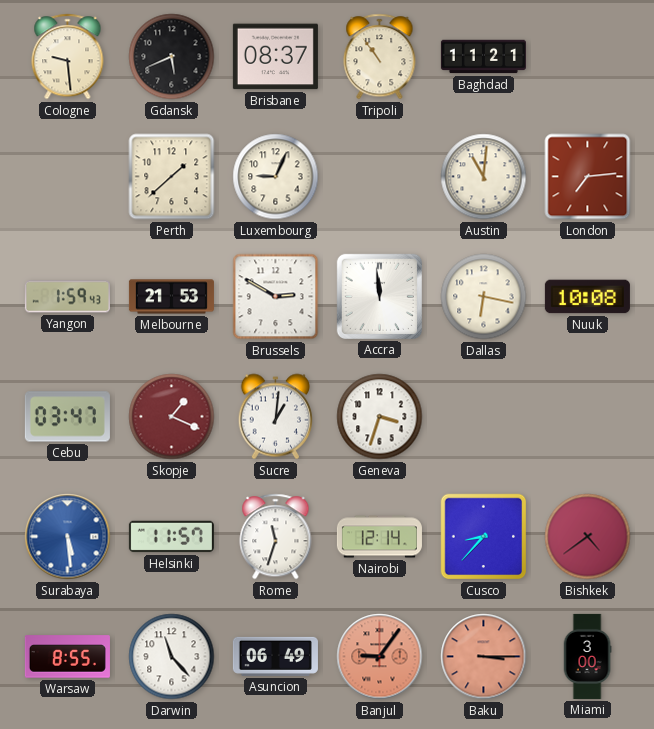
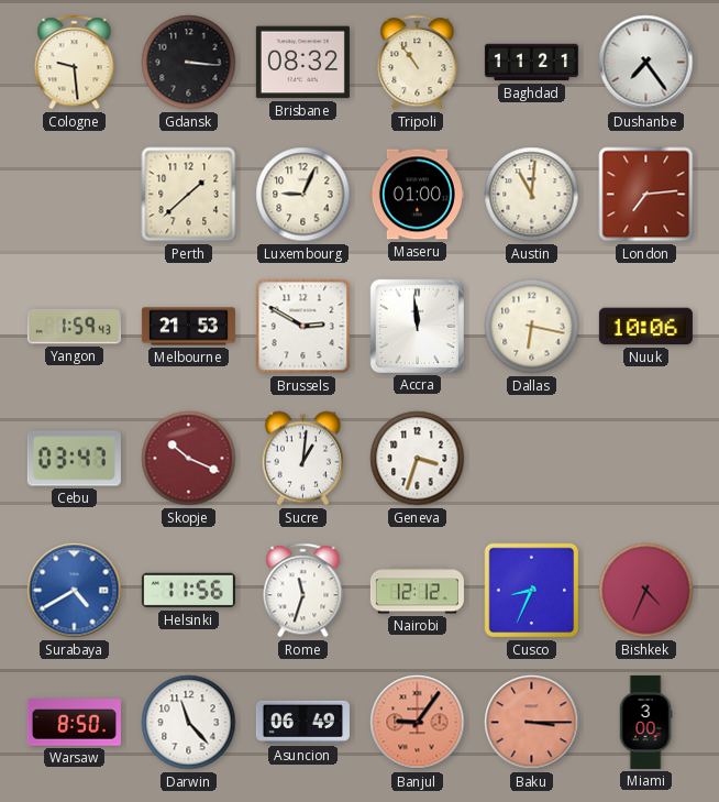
Gdansk: 5:41 -> 3:16 (189, 63)
Brisbane: 08:37 -> 08:32 (302, 63)
Dushanbe: none -> 7:24 (646, 63)
Maseru: none -> 01:00 (417, 195)
Nuuk: 10:08 -> 10:06 (645, 327)
Skopje: 1:19 -> 10:19 (189, 459)
Surabaya: 5:29 -> 4:40 (75, 591)
Helsinki: 11:57 -> 11:56 (188, 591)
Nairobi: 12:14 -> 12:12 (417, 591)
Cusco: 8:37 -> 8:34 (532, 591)
Bishkek: 4:39 -> 4:34 (646, 591)
Warsaw: 8:55 -> 8:50 (74, 723)
